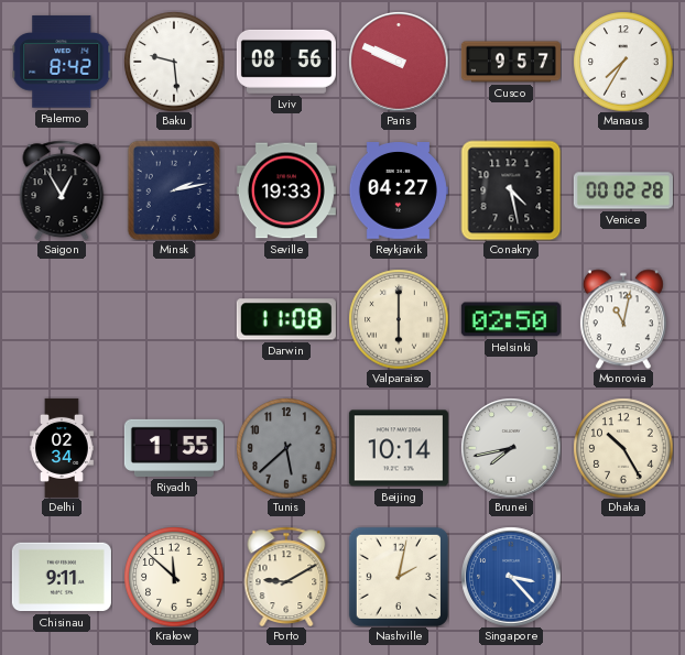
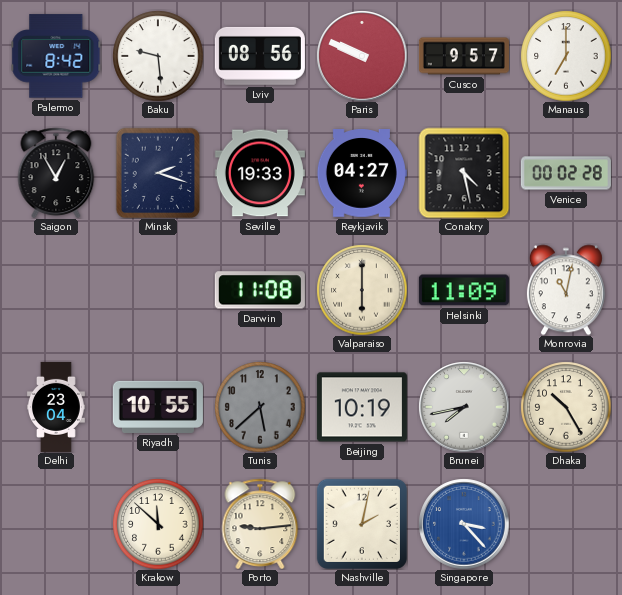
Manaus: 7:35 -> 7:00 (566, 56)
Minsk: 2:13 -> 2:18 (157, 172)
Helsinki: 02:50 -> 11:09 (464, 290)
Delhi: 02:34 -> 23:04 (57, 407)
Riyadh: 1:55 -> 10:55 (158, 407)
Beijing: 10:14 -> 10:19 (362, 407)
Chisinau: 9:11 -> none (62, 577)
Porto: 9:10 -> 9:14 (260, 523)
